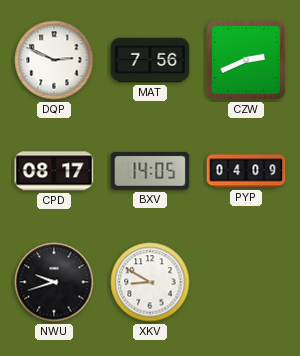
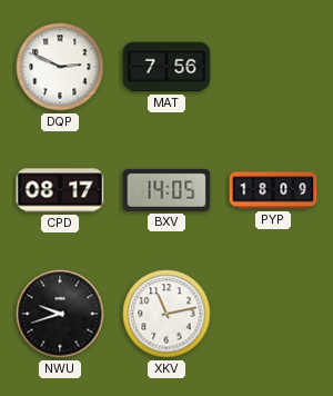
CZW: 2:41 -> none (247, 61)
PYP: 04:09 -> 18:09 (273, 190)
XKV: 8:50 -> 11:13 (167, 314)
